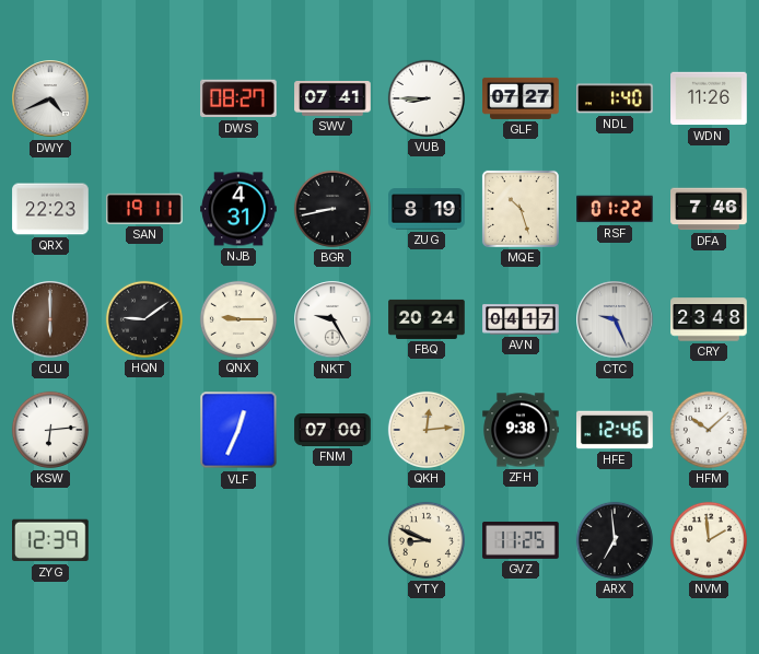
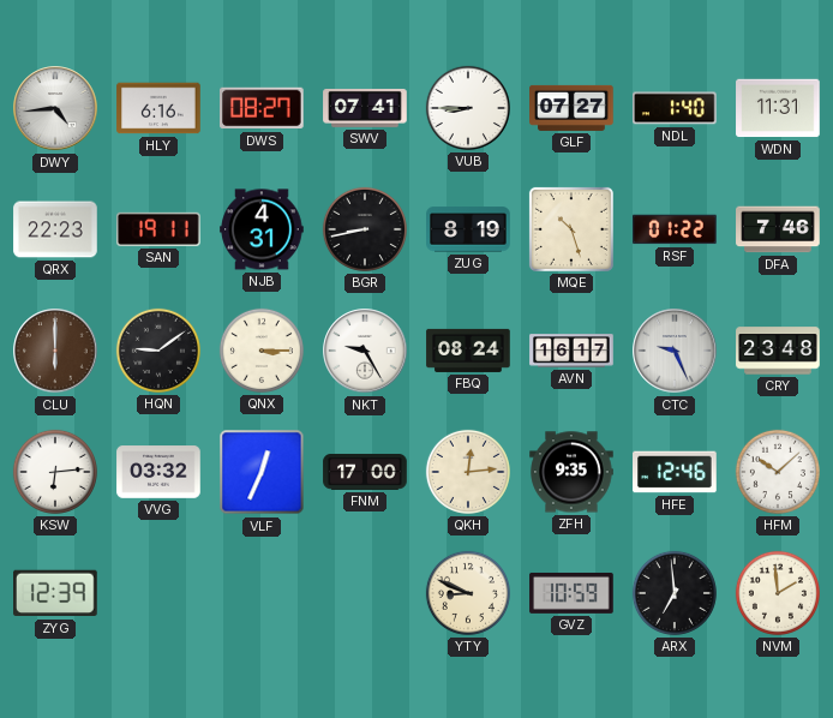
DWY: 4:41 -> 4:44 (55, 108)
HLY: none -> 6:16 (158, 108)
WDN: 11:26 -> 11:31 (778, 108)
QNX: 9:15 -> 3:15 (262, 351)
FBQ: 20:24 -> 08:24 (468, 351)
AVN: 04:17 -> 16:17 (571, 351)
VVG: none -> 03:32 (158, 472)
FNM: 07:00 -> 17:00 (365, 472)
ZFH: 9:38 -> 9:35 (571, 472)
GVZ: 11:25 -> 10:59 (571, 593)
